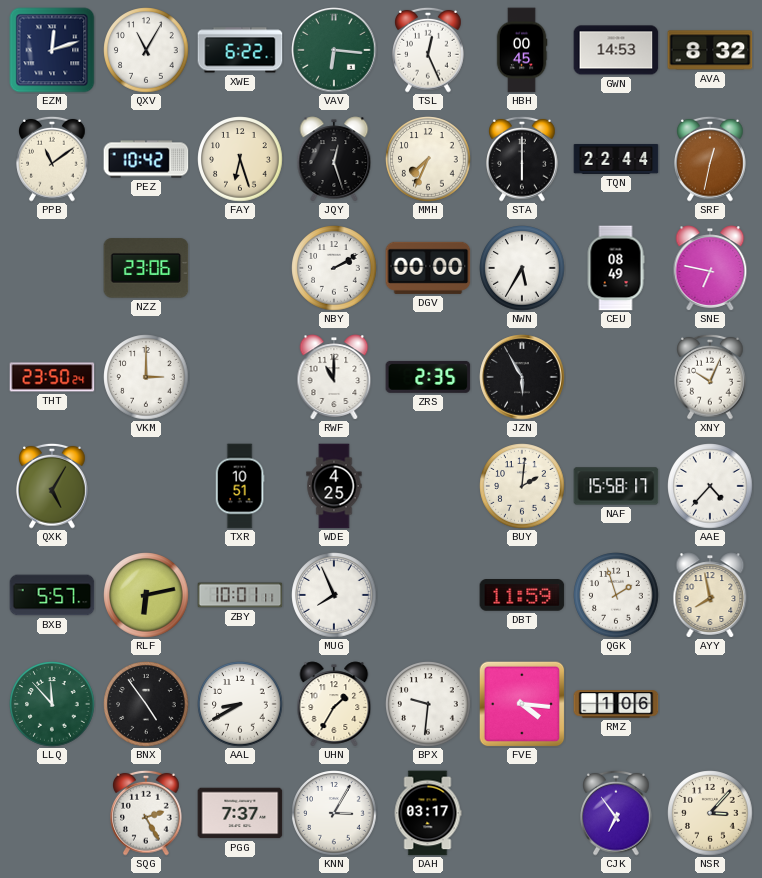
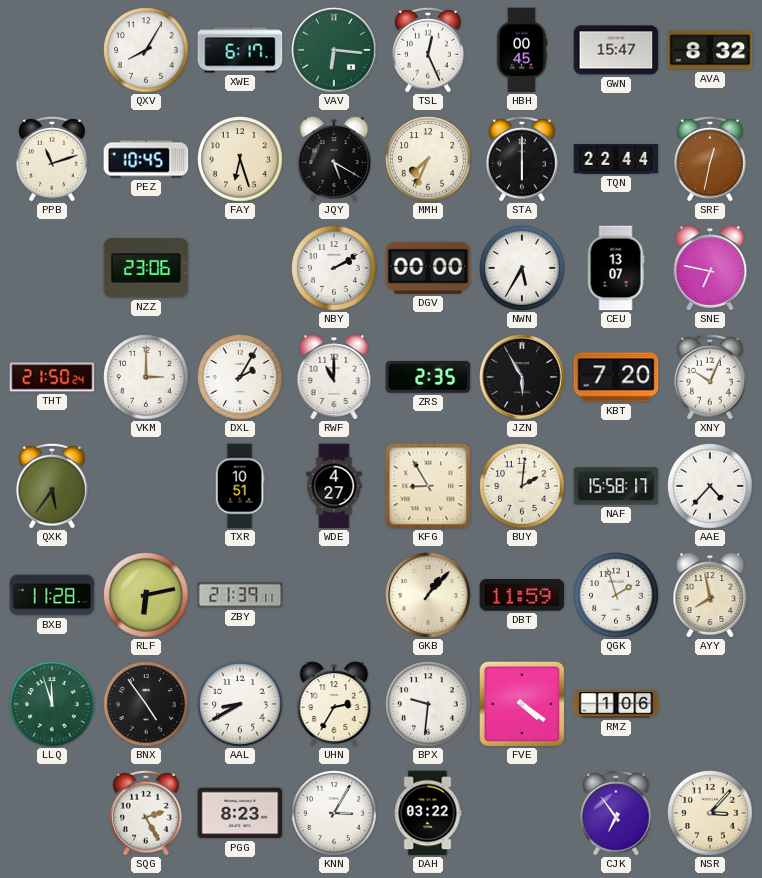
EZM: 12:12 -> none (52, 50)
QXV: 11:05 -> 8:05 (146, 50)
XWE: 6:22 -> 6:17 (240, 50)
GWN: 14:53 -> 15:47 (616, 50)
PPB: 11:09 -> 11:12 (52, 159)
PEZ: 10:42 -> 10:45 (146, 159)
JQY: 12:27 -> 5:20 (334, 159)
CEU: 08:49 -> 13:07 (616, 268)
THT: 23:50 -> 21:50 (52, 377)
DXL: none -> 2:05 (240, 377)
KBT: none -> 7:20 (616, 377)
QXK: 5:05 -> 5:36 (52, 486)
WDE: 4:25 -> 4:27 (334, 486)
KFG: none -> 8:55 (428, 486)
BXB: 5:57 -> 11:28 (52, 595)
ZBY: 10:01 -> 21:39 (240, 595)
MUG: 7:56 -> none (334, 595)
GKB: none -> 1:07 (428, 595)
LLQ: 11:53 -> 11:57 (52, 704)
UHN: 1:35 -> 2:35 (334, 704)
FVE: 4:16 -> 4:21 (522, 704)
PGG: 7:37 -> 8:23 (240, 813)
DAH: 03:17 -> 03:22 (428, 813)
